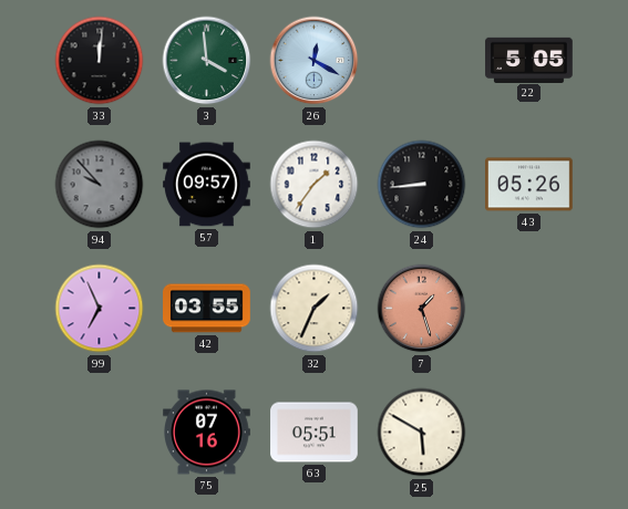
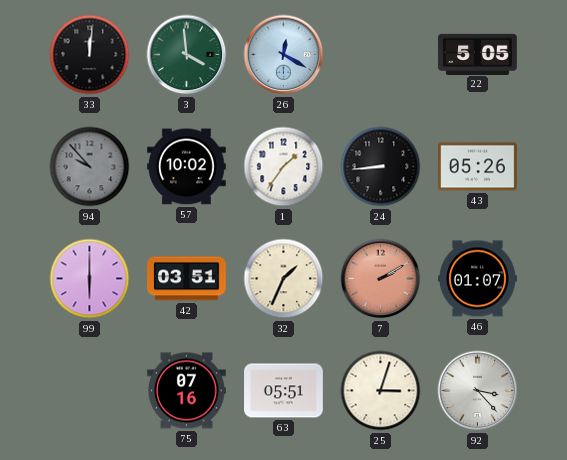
57: 09:57 -> 10:02 (187, 167)
99: 6:56 -> 6:00 (90, 279)
42: 03:55 -> 03:51 (187, 279)
7: 1:27 -> 2:10 (381, 279)
46: none -> 01:07 (478, 279)
25: 5:50 -> 3:03 (381, 391)
92: none -> 3:23 (478, 391)
